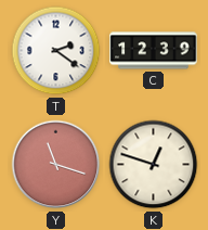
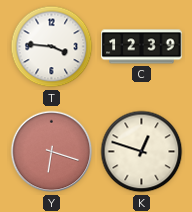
T: 2:21 -> 3:46 (52, 47)
Y: 11:18 -> 6:18 (52, 152)
